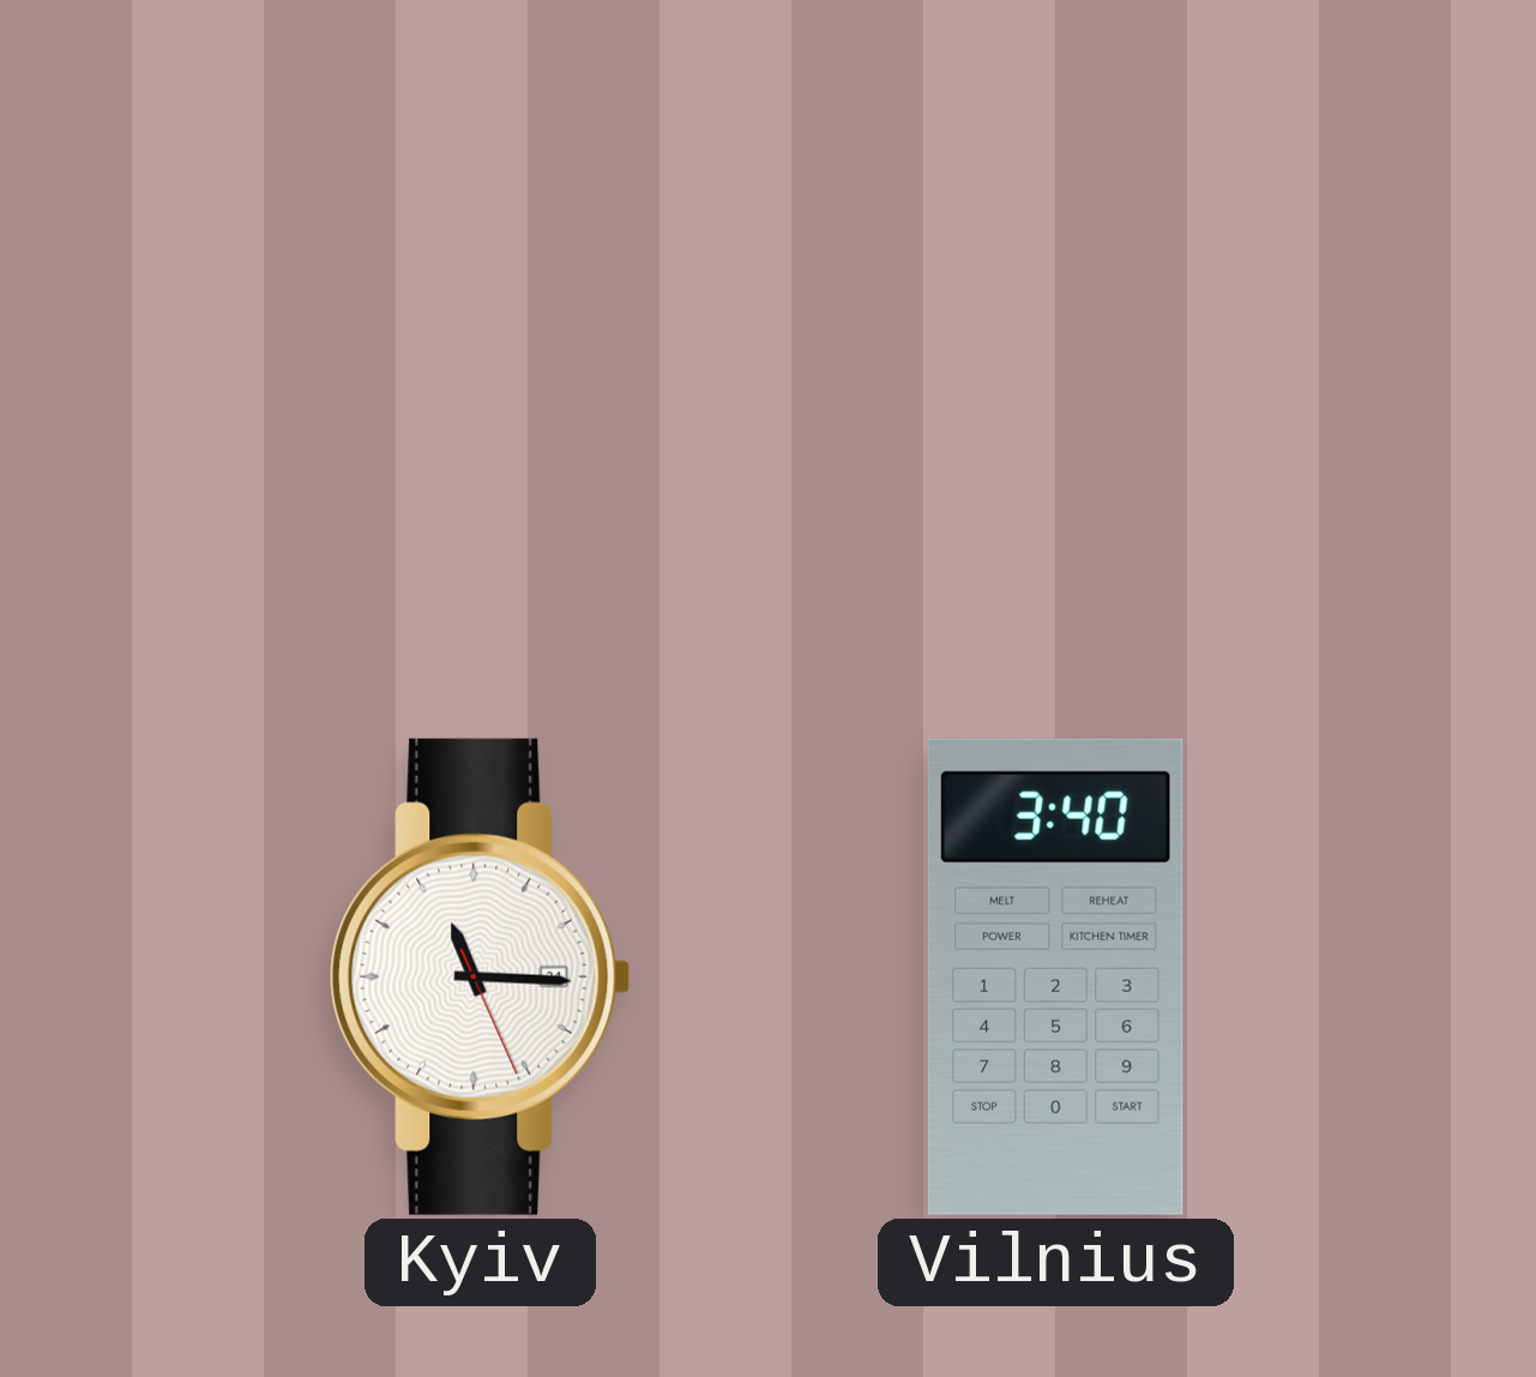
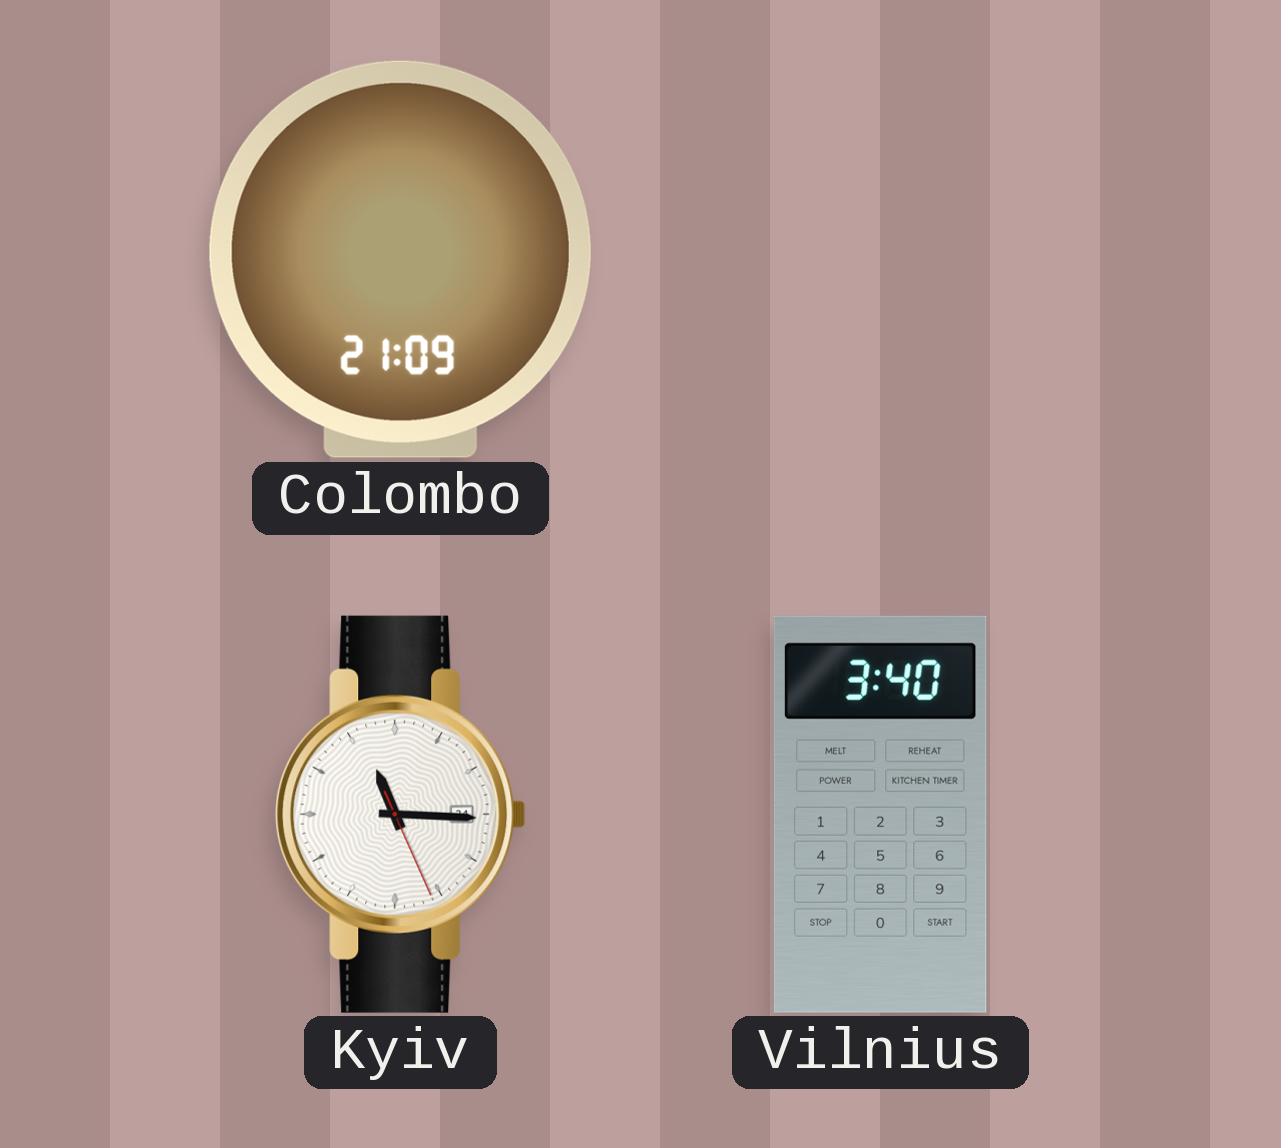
Colombo: none -> 21:09 (400, 259)
